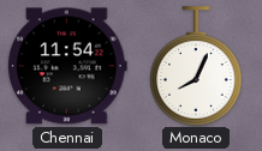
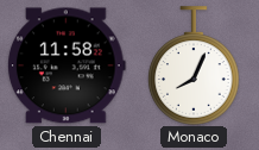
Chennai: 11:54 -> 11:58 (67, 65)
